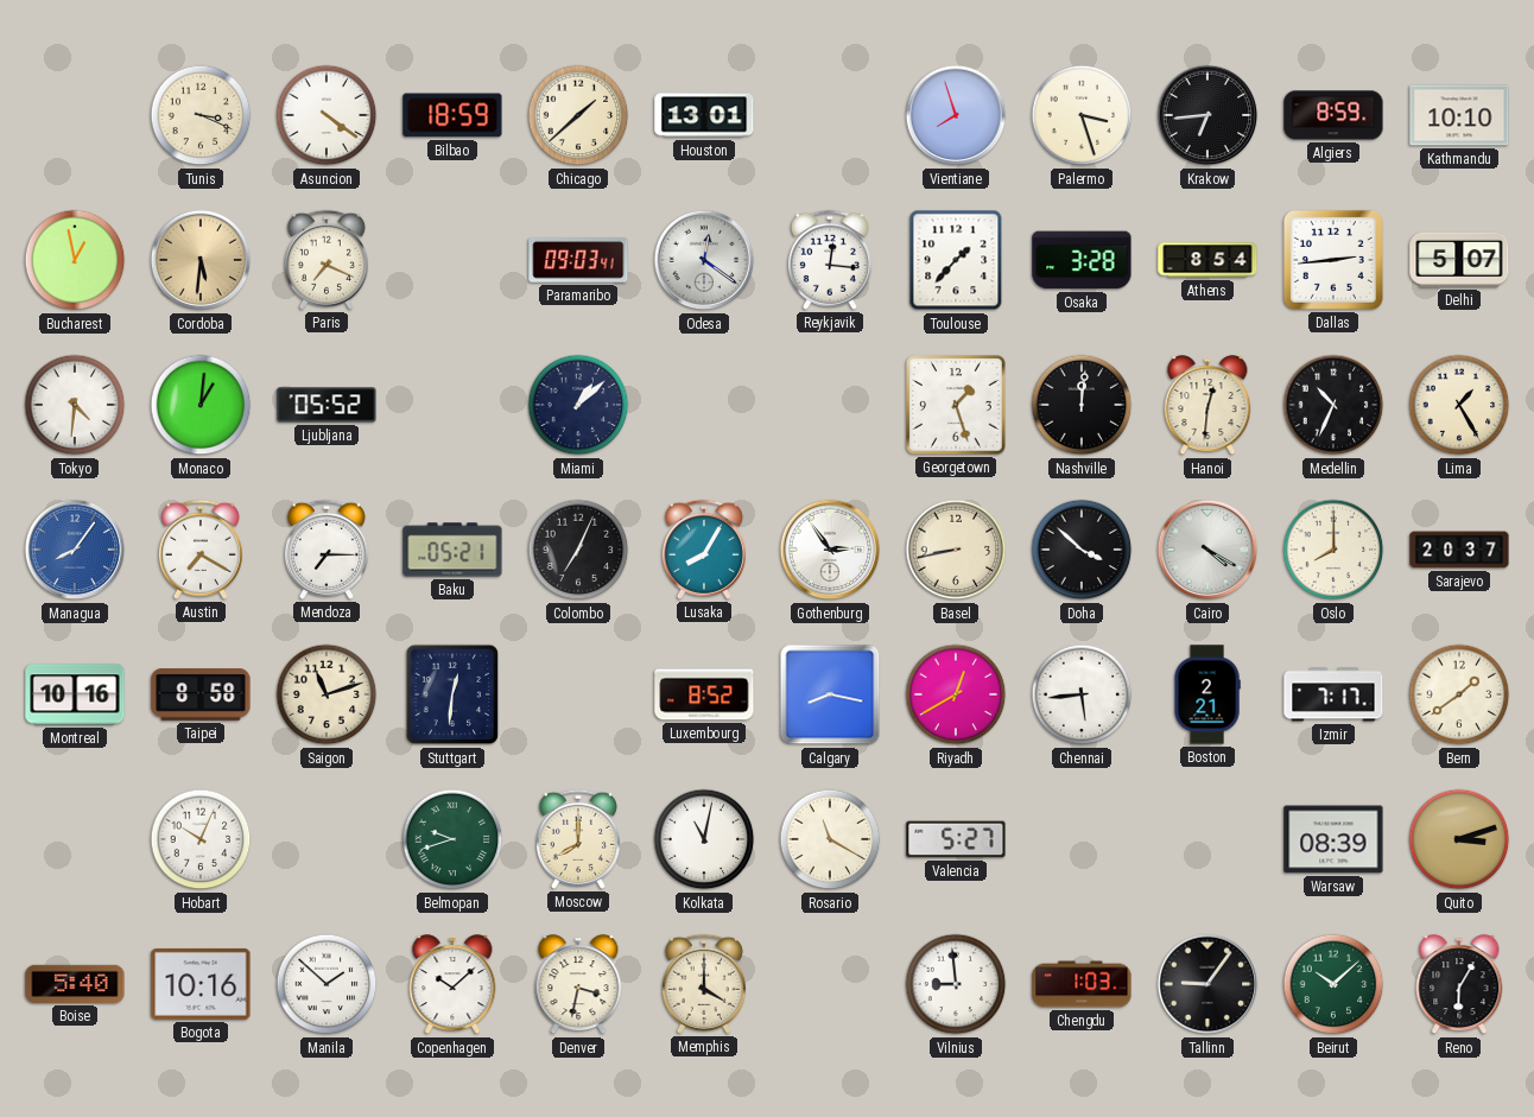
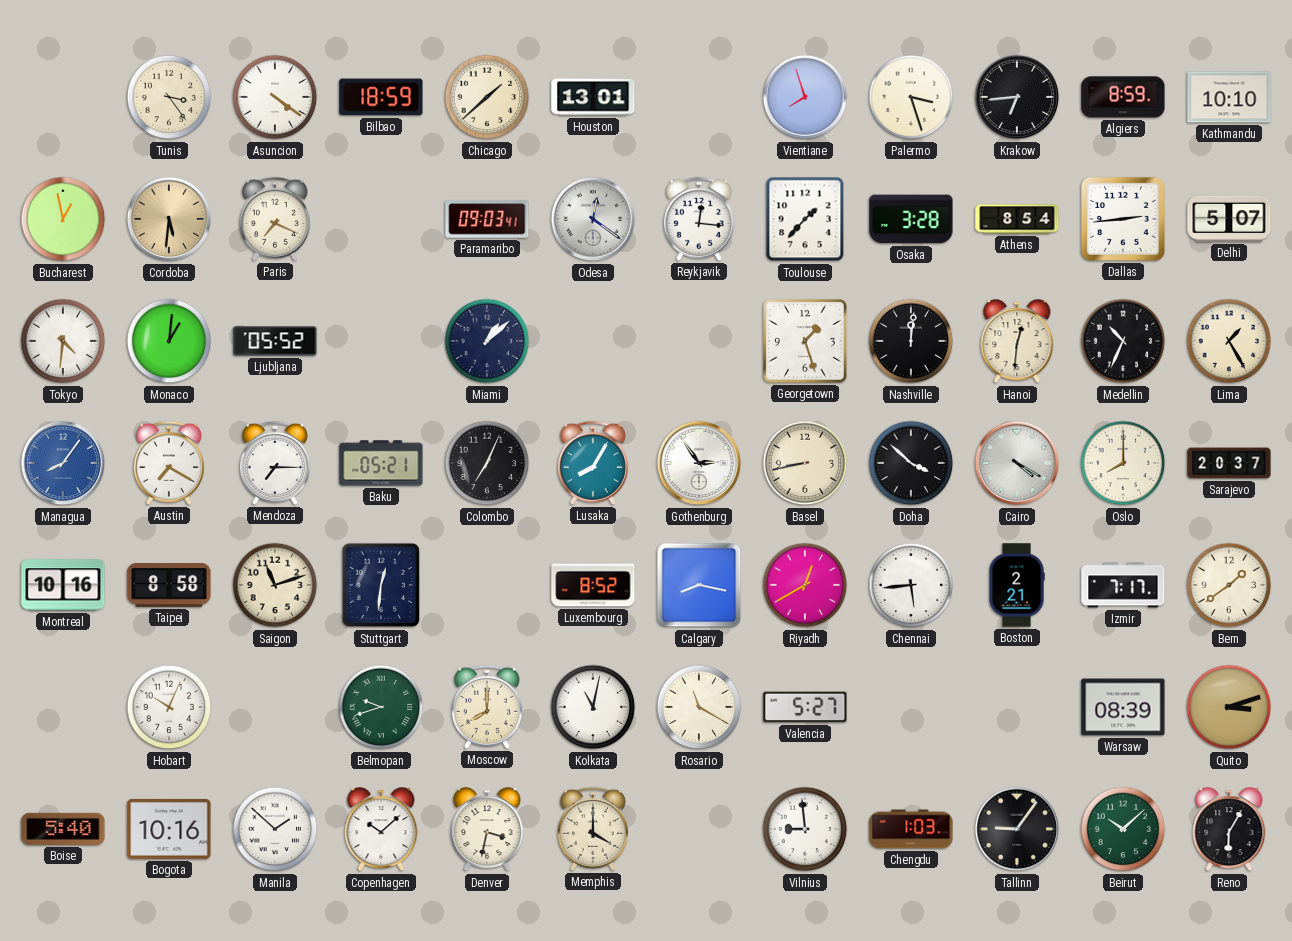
Tunis: 3:19 -> 3:24 (169, 97)
